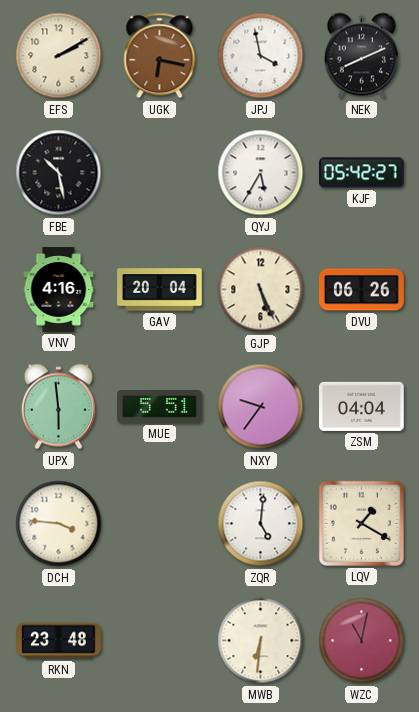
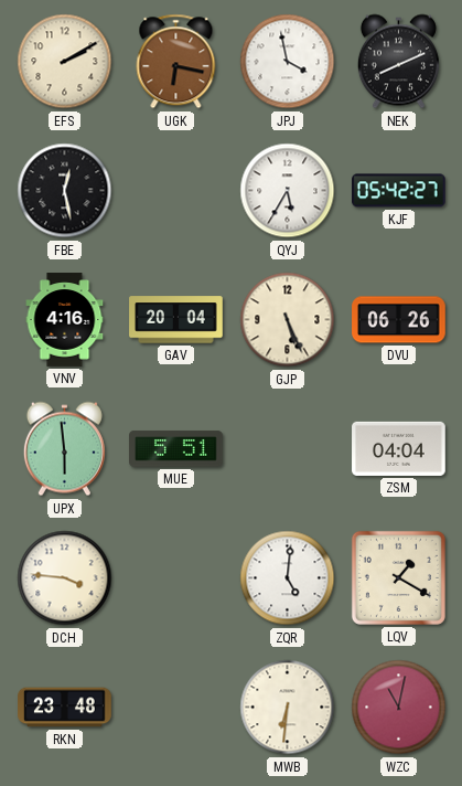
FBE: 10:28 -> 12:28 (65, 191)
NXY: 9:36 -> none (261, 407)
